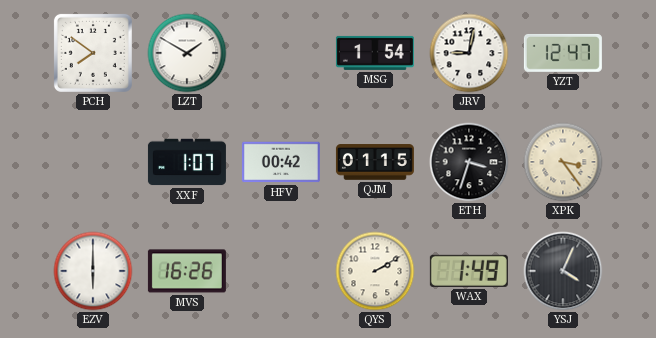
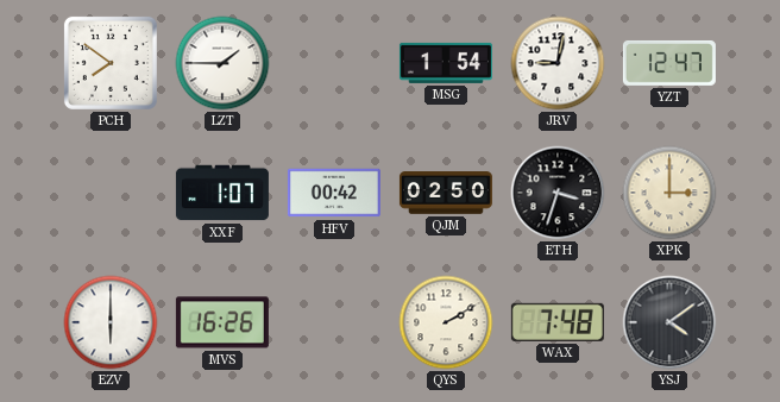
LZT: 1:50 -> 1:45 (222, 63)
QJM: 01:15 -> 02:50 (446, 193)
XPK: 3:24 -> 3:00 (669, 193)
WAX: 1:49 -> 7:48 (558, 322)
YSJ: 4:04 -> 4:09 (669, 322)
